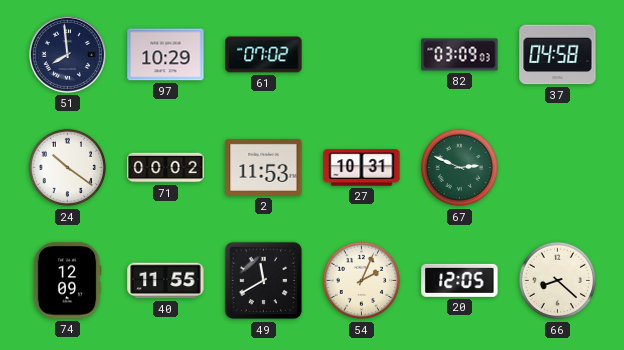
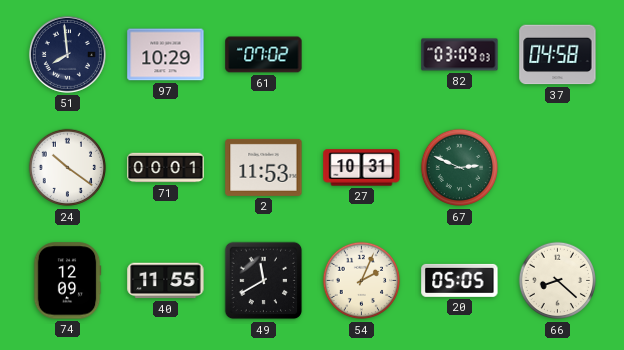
71: 00:02 -> 00:01 (166, 168)
20: 12:05 -> 05:05 (460, 280)
